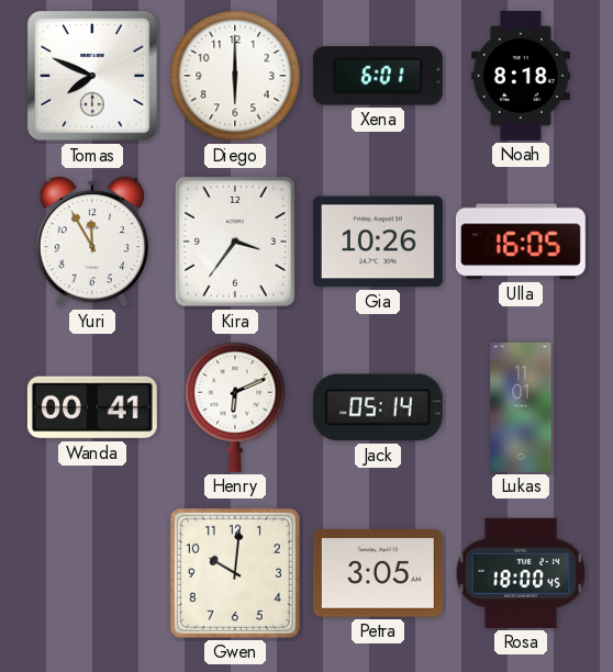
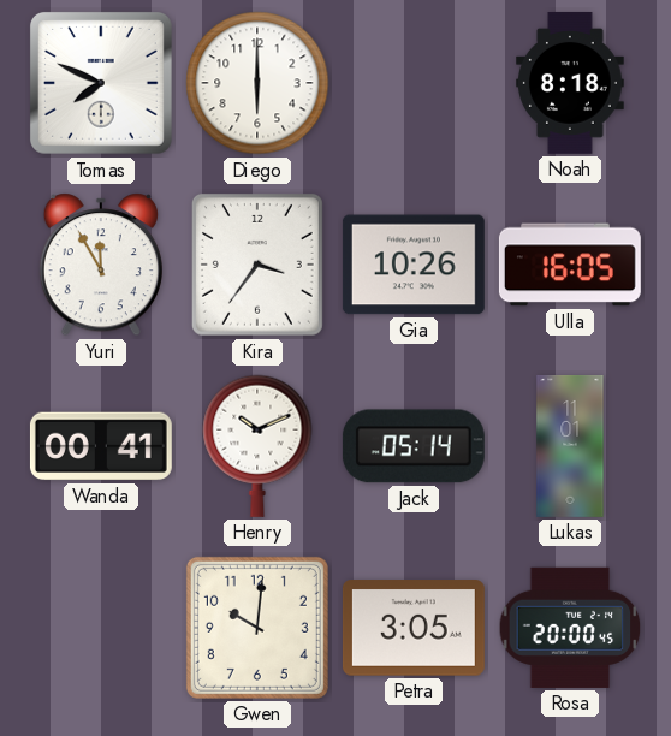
Xena: 6:01 -> none (378, 76)
Henry: 6:11 -> 10:11 (257, 446)
Rosa: 18:00 -> 20:00 (570, 628)
